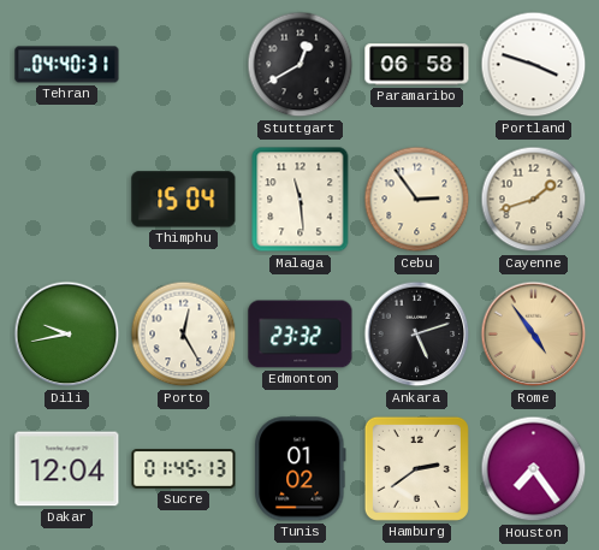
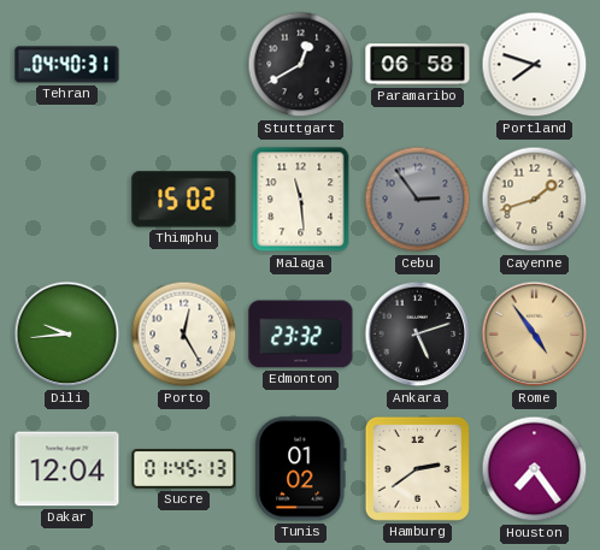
Portland: 3:48 -> 7:48 (535, 65)
Thimphu: 15:04 -> 15:02 (184, 200)
Cebu dial: cream -> grey (418, 200)
Dili: 9:43 -> 9:44 (67, 335)
